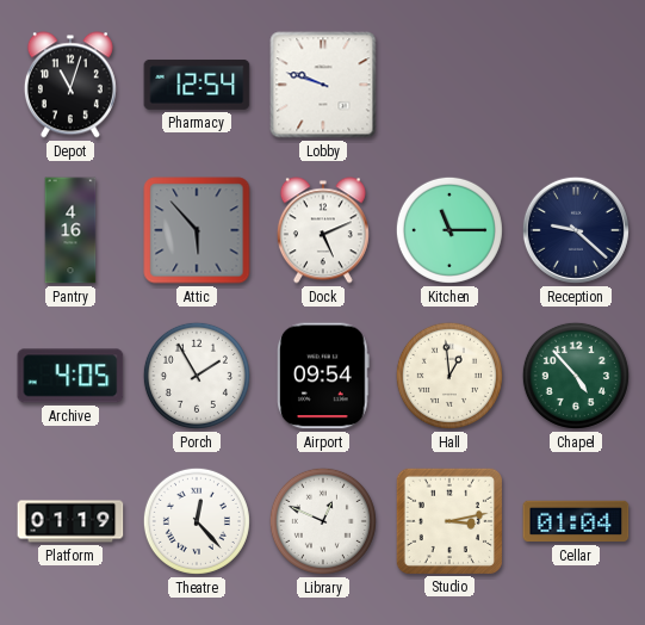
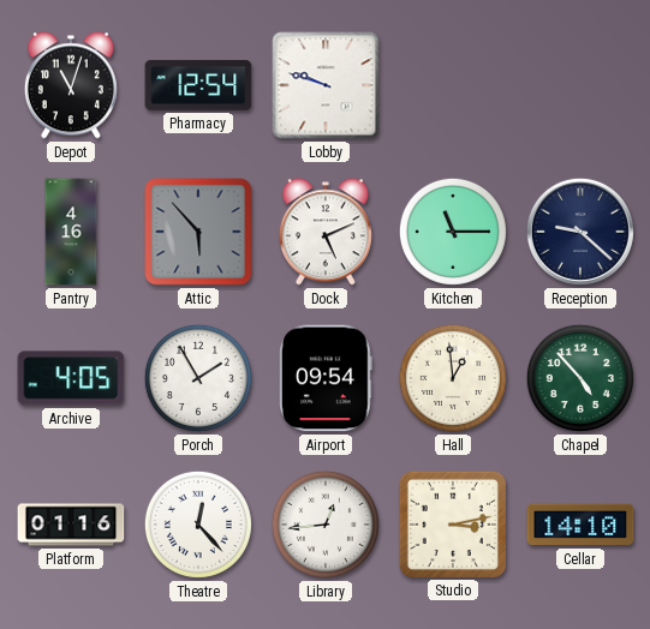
Platform: 01:19 -> 01:16 (71, 525)
Library: 12:49 -> 12:44 (326, 525)
Cellar: 01:04 -> 14:10 (580, 525)
